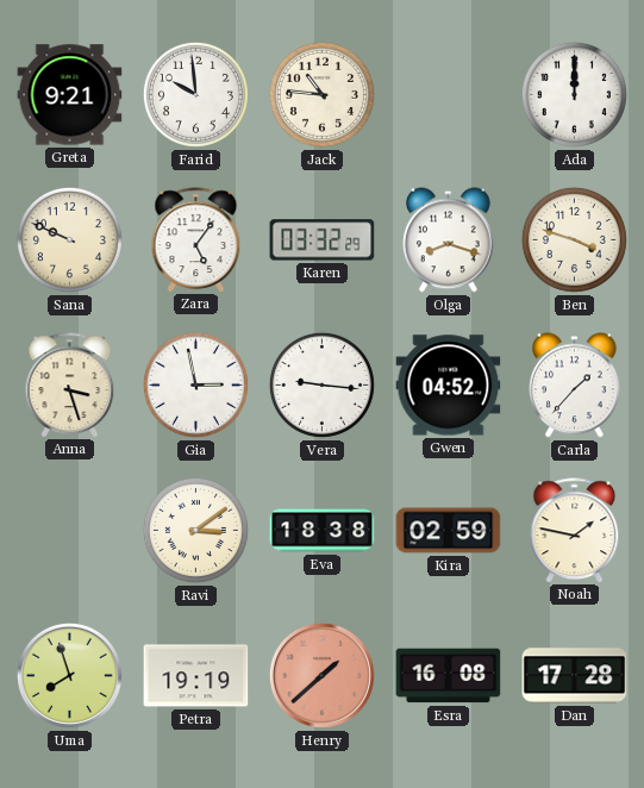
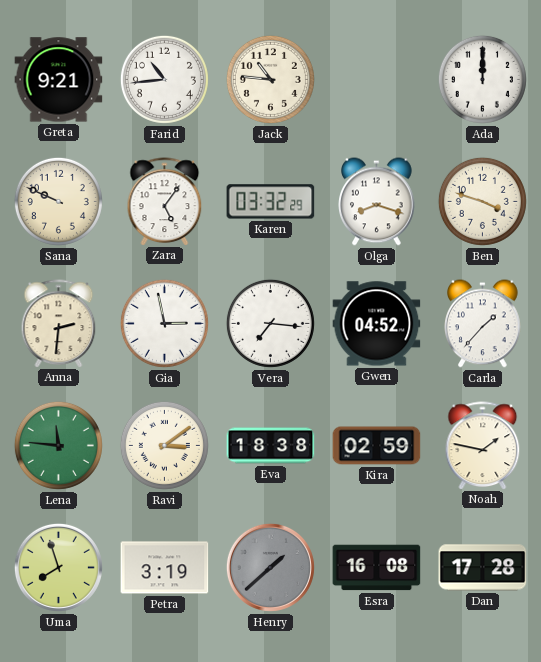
Farid: 9:59 -> 10:44 (164, 79)
Anna: 3:27 -> 2:31 (59, 323)
Vera: 9:16 -> 7:16 (270, 323)
Lena: none -> 11:46 (58, 445)
Petra: 19:19 -> 3:19 (165, 568)
Henry dial: salmon -> grey (270, 567)
